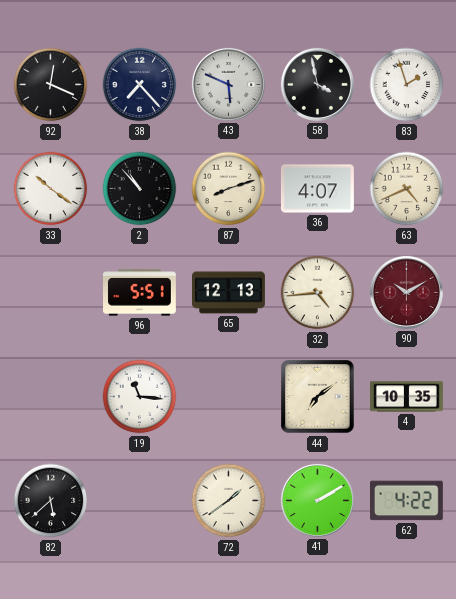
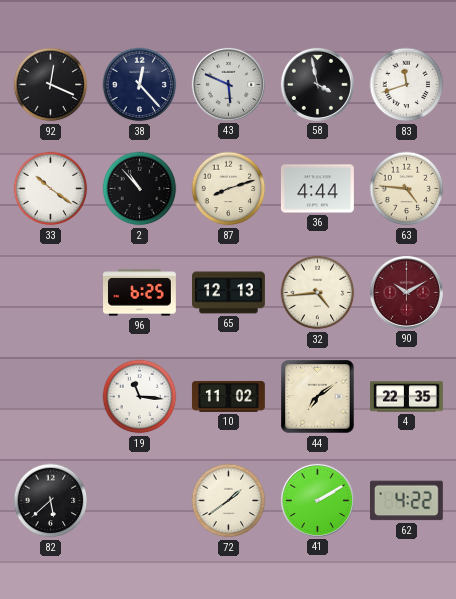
38: 7:23 -> 12:23 (140, 85)
83: 1:57 -> 11:42 (407, 85)
36: 4:07 -> 4:44 (317, 189)
63: 4:41 -> 4:46 (407, 189)
96: 5:51 -> 6:25 (140, 293)
10: none -> 11:02 (228, 397)
4: 10:35 -> 22:35 (407, 397)
